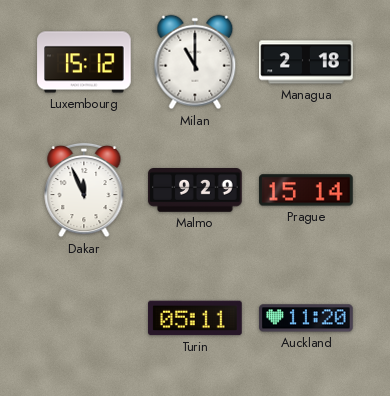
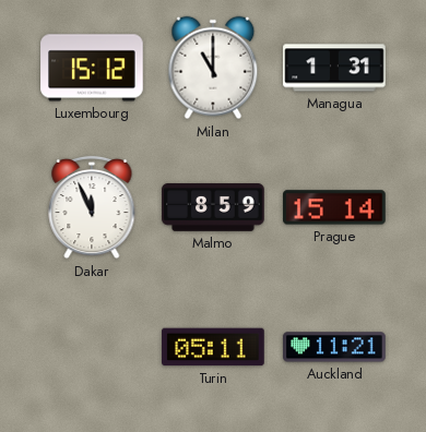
Managua: 2:18 -> 1:31 (334, 68)
Malmo: 9:29 -> 8:59 (213, 208)
Auckland: 11:20 -> 11:21 (334, 347)
